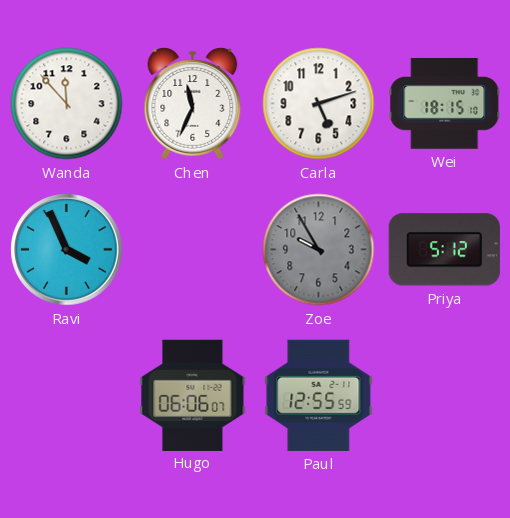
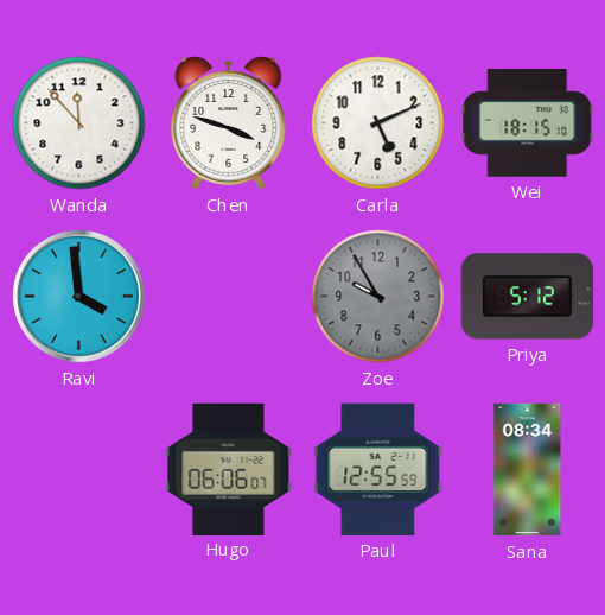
Chen: 11:34 -> 3:48 (229, 123)
Carla: 5:12 -> 5:11 (378, 123)
Ravi: 3:56 -> 3:59 (79, 297)
Sana: none -> 08:34 (528, 470)
